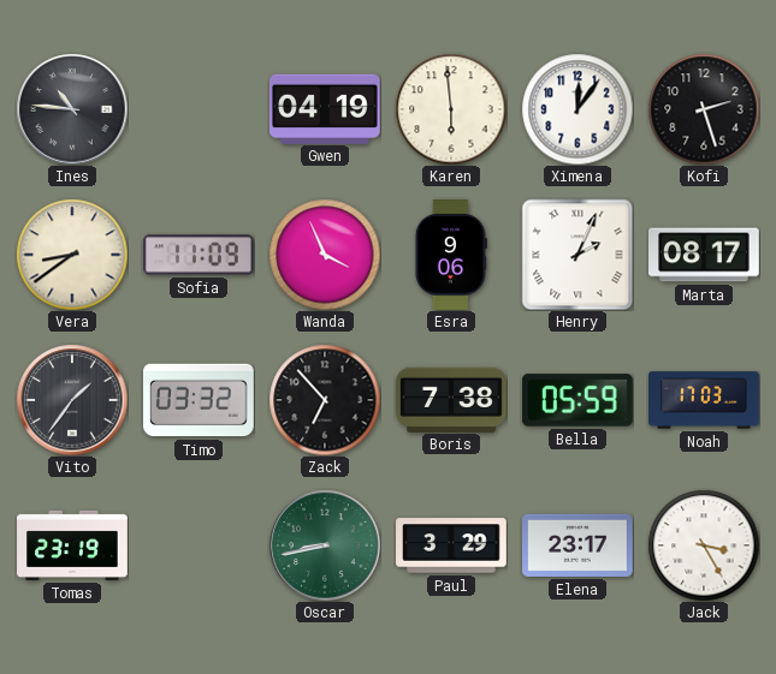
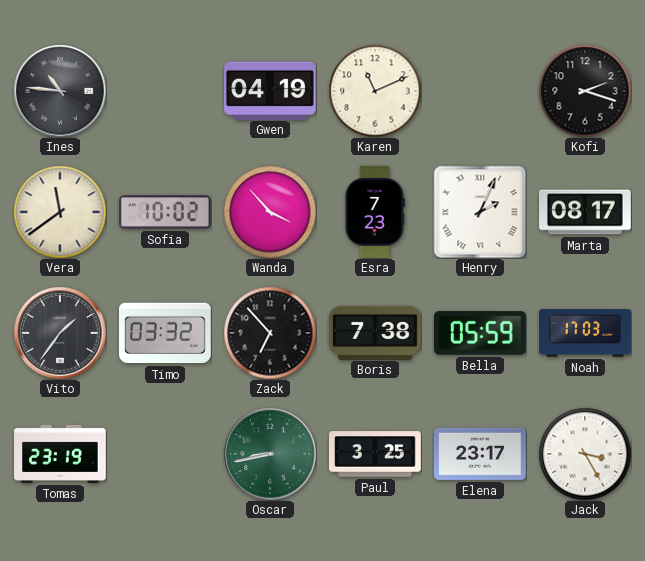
Karen: 5:59 -> 11:11 (375, 91)
Ximena: 12:06 -> none (577, 109)
Kofi: 2:27 -> 2:18 (585, 91)
Vera: 8:39 -> 11:39 (60, 212)
Sofia: 11:09 -> 10:02 (165, 212)
Wanda: 3:56 -> 3:53 (270, 212)
Esra: 9:06 -> 7:23 (375, 213)
Paul: 3:29 -> 3:25 (375, 454)
